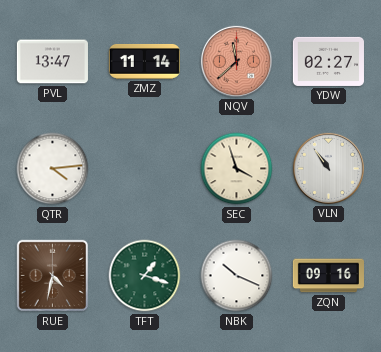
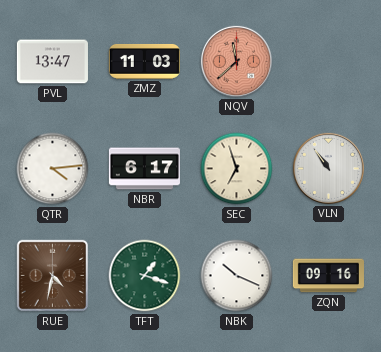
ZMZ: 11:14 -> 11:03 (144, 61)
YDW: 02:27 -> none (328, 61)
NBR: none -> 6:17 (144, 169)
SEC: 3:57 -> 6:57 (237, 169)
